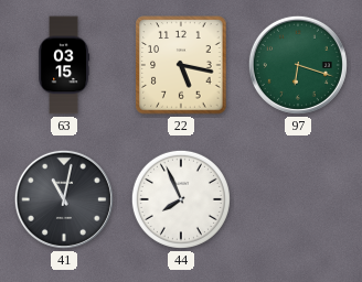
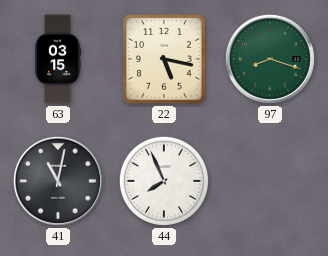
97: 6:18 -> 8:18 (270, 59)
